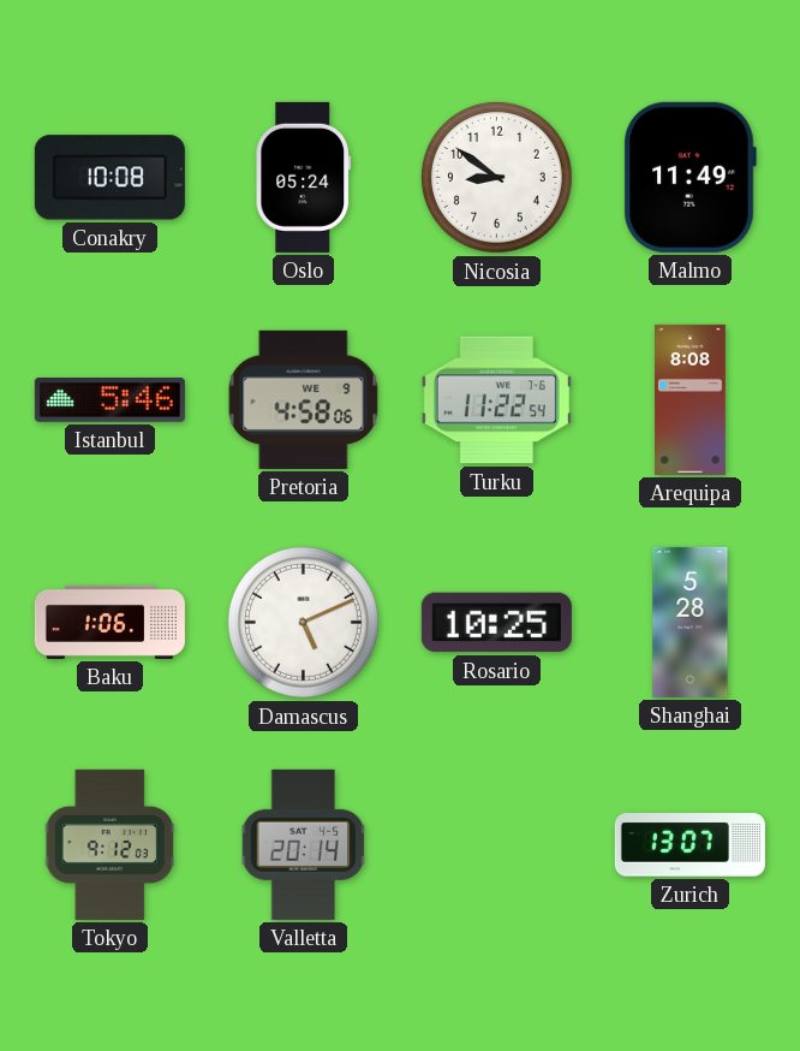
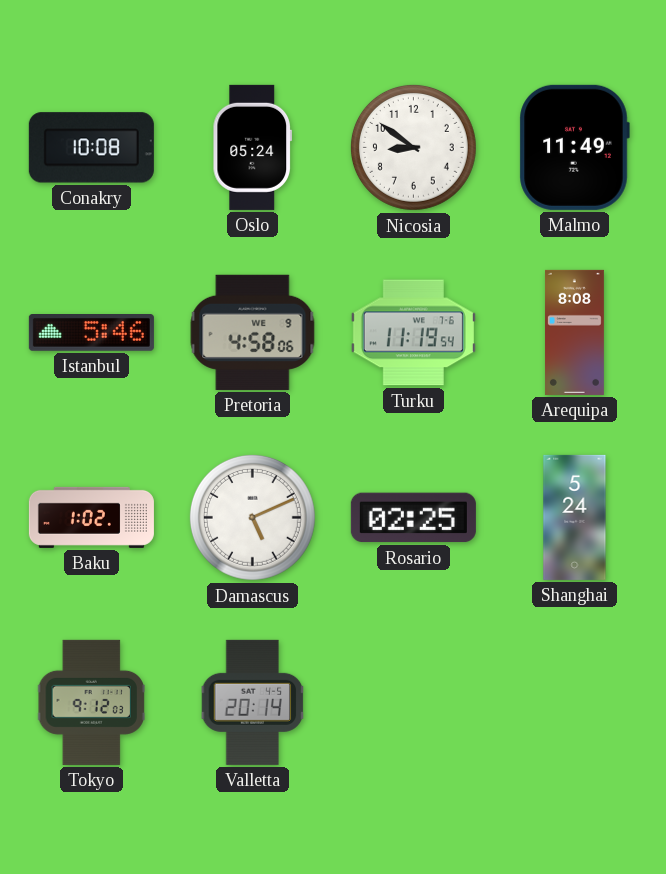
Turku: 11:22 -> 11:19 (413, 333)
Baku: 1:06 -> 1:02 (91, 517)
Rosario: 10:25 -> 02:25 (413, 518)
Shanghai: 5:28 -> 5:24 (575, 517)
Zurich: 13:07 -> none (689, 845)
